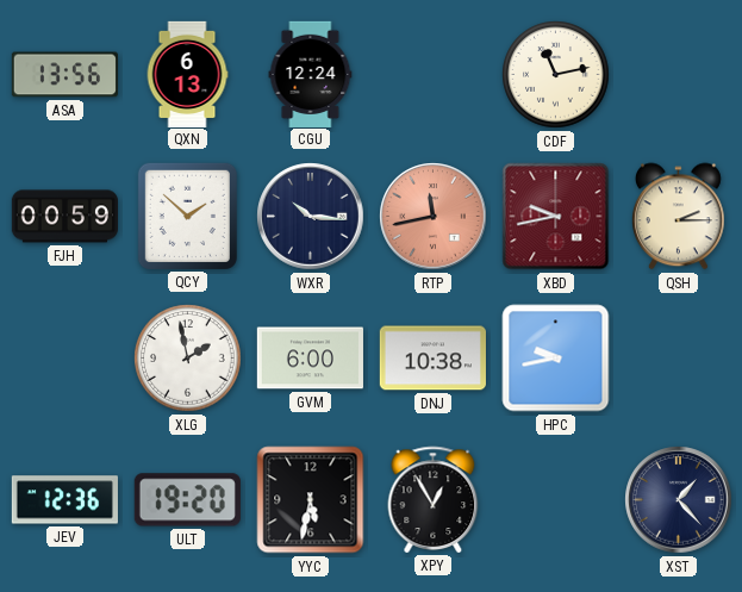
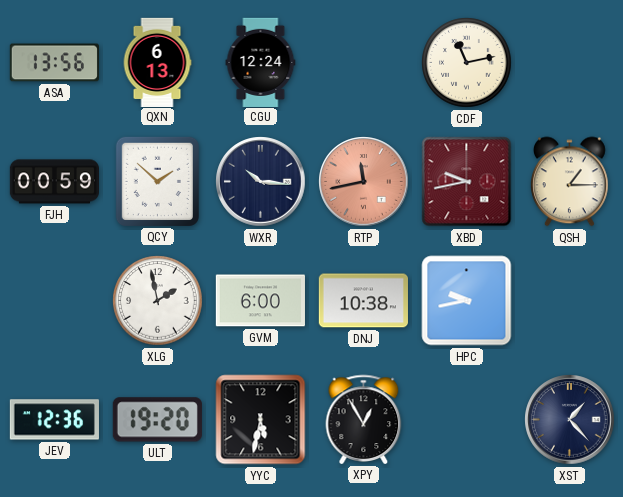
QSH: 2:15 -> 1:15 (569, 182)
